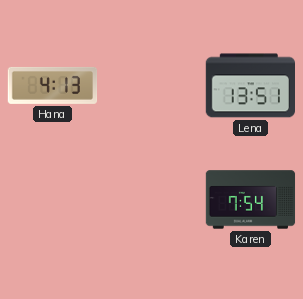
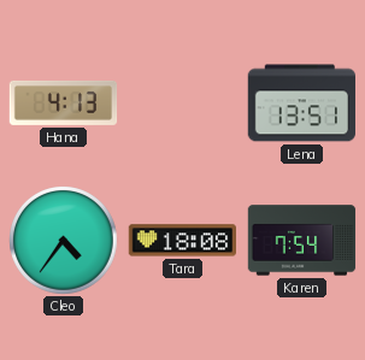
Cleo: none -> 4:36 (64, 241)
Tara: none -> 18:08 (183, 241)
